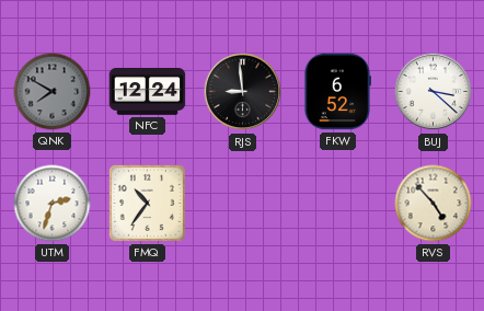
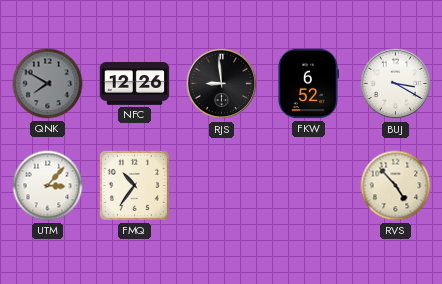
NFC: 12:24 -> 12:26 (135, 84)
BUJ: 3:22 -> 3:20 (396, 84)
UTM: 2:33 -> 3:07 (48, 186)
